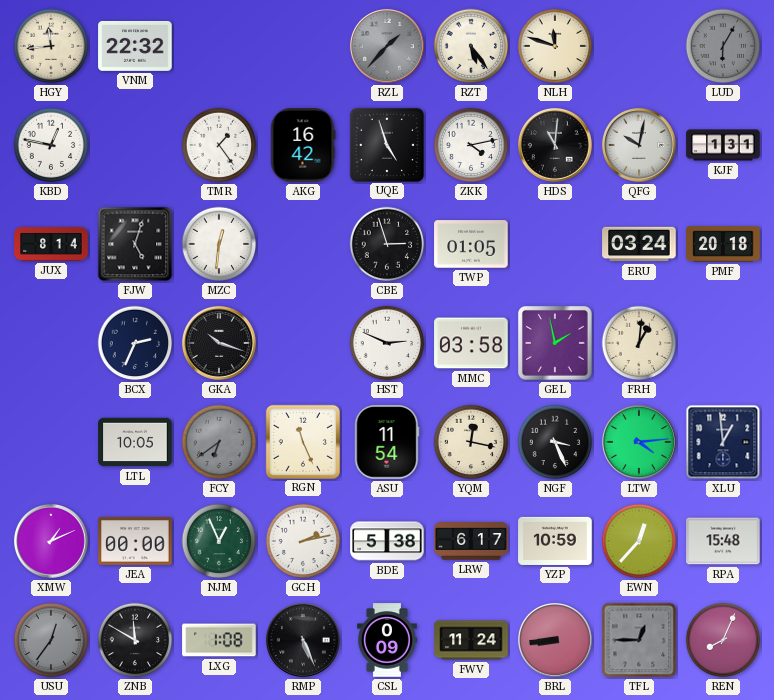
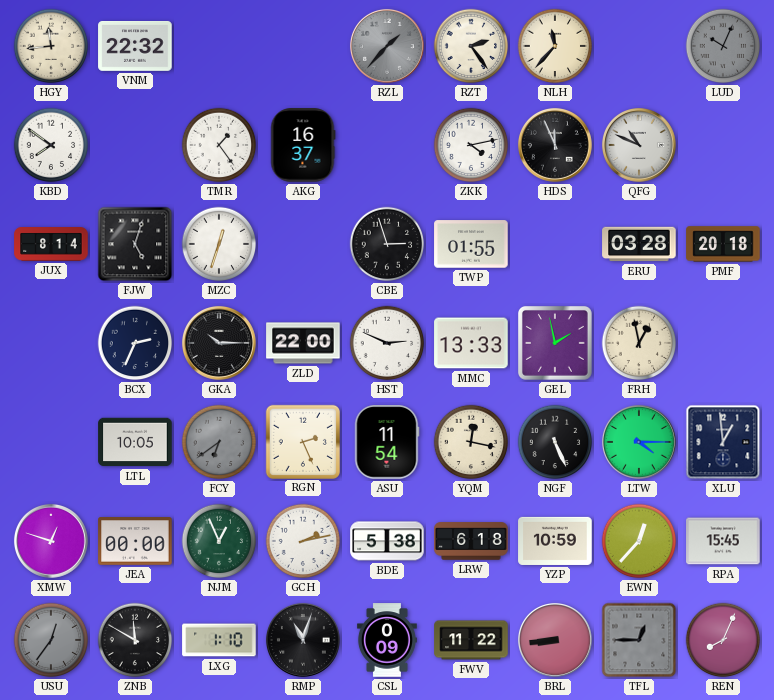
RZT: 5:24 -> 2:24 (471, 46)
NLH: 11:48 -> 11:37 (555, 46)
LUD: 6:05 -> 10:04 (723, 46)
KBD: 12:47 -> 7:51 (51, 145)
AKG: 16:42 -> 16:37 (303, 145)
UQE: 4:57 -> none (386, 144)
HDS: 11:01 -> 11:56 (555, 145)
QFG: 10:02 -> 10:49 (639, 145)
KJF: 1:31 -> none (723, 145)
MZC: 12:31 -> 12:33 (219, 244)
TWP: 01:05 -> 01:55 (471, 244)
ERU: 03:24 -> 03:28 (639, 244)
GKA: 10:18 -> 10:15 (219, 343)
ZLD: none -> 22:00 (303, 343)
MMC: 03:58 -> 13:33 (471, 343)
FRH: 1:01 -> 12:58 (639, 343)
RGN: 11:26 -> 2:26 (302, 441)
NGF: 3:26 -> 5:26 (555, 442)
LTW: 4:14 -> 4:15 (639, 442)
XMW: 1:11 -> 12:48 (51, 541)
LRW: 6:17 -> 6:18 (471, 541)
RPA: 15:48 -> 15:45 (723, 541)
LXG: 1:08 -> 1:10 (219, 640)
RMP: 5:26 -> 11:03 (303, 640)
FWV: 11:24 -> 11:22 (471, 640)
